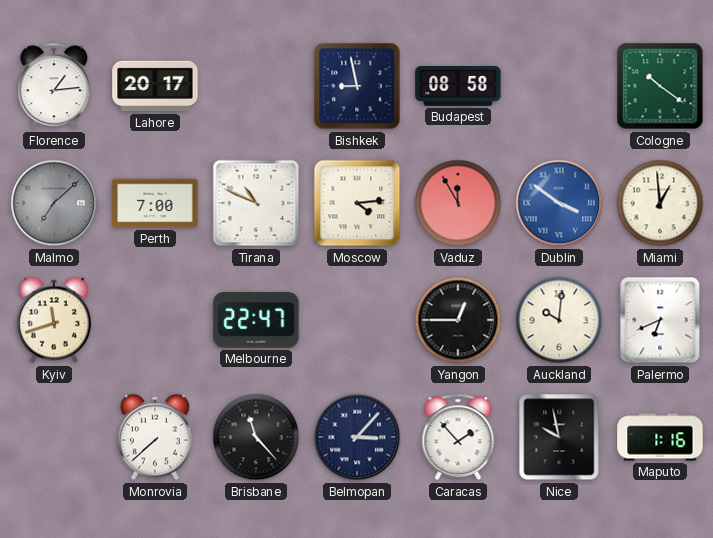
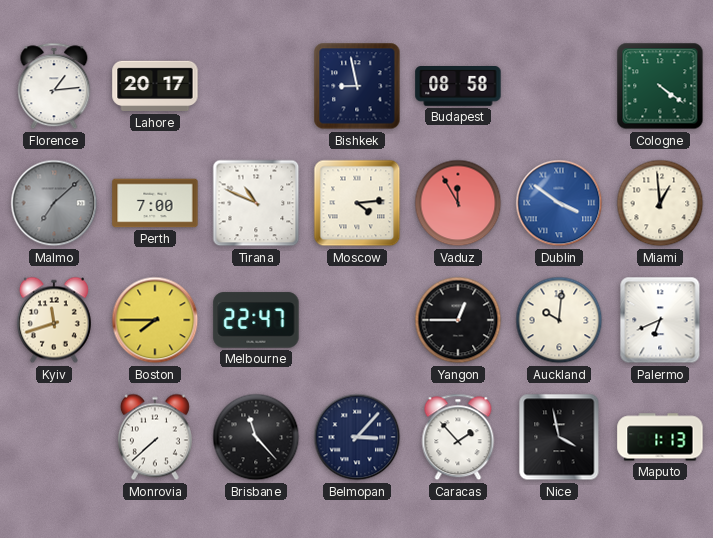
Cologne: 10:21 -> 4:21 (660, 86)
Boston: none -> 7:45 (155, 320)
Nice: 9:58 -> 3:58 (559, 437)
Maputo: 1:16 -> 1:13 (660, 437)
